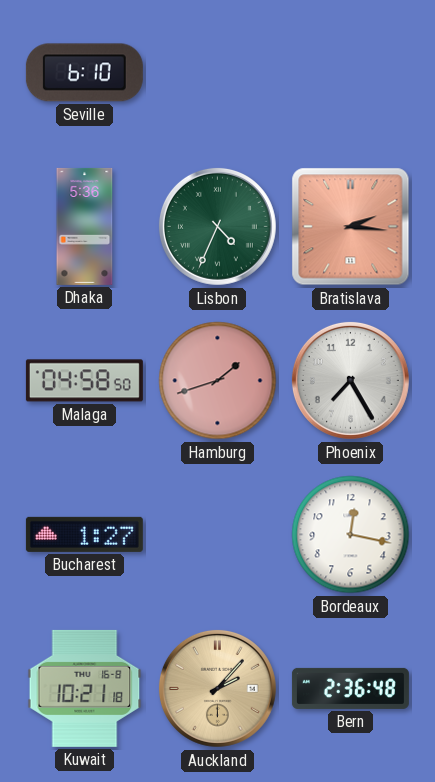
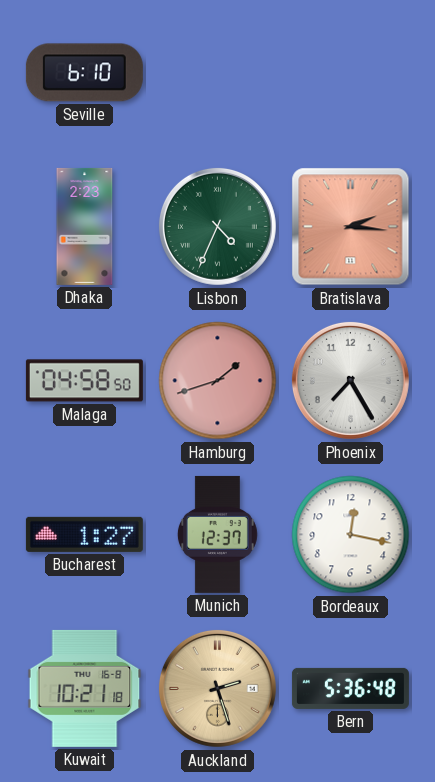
Dhaka: 5:36 -> 2:23 (85, 226)
Munich: none -> 12:37 (217, 534)
Auckland: 2:07 -> 2:27 (217, 688)
Bern: 2:36 -> 5:36 (350, 688)
